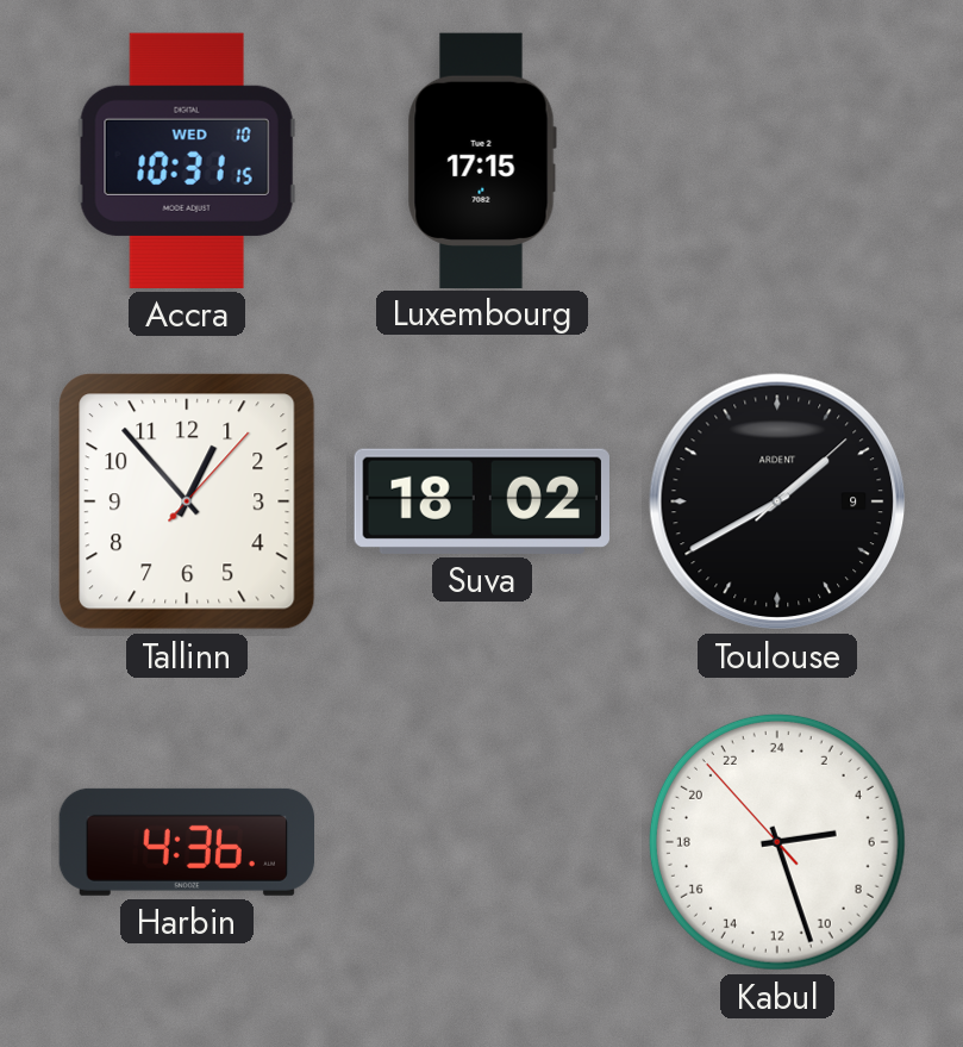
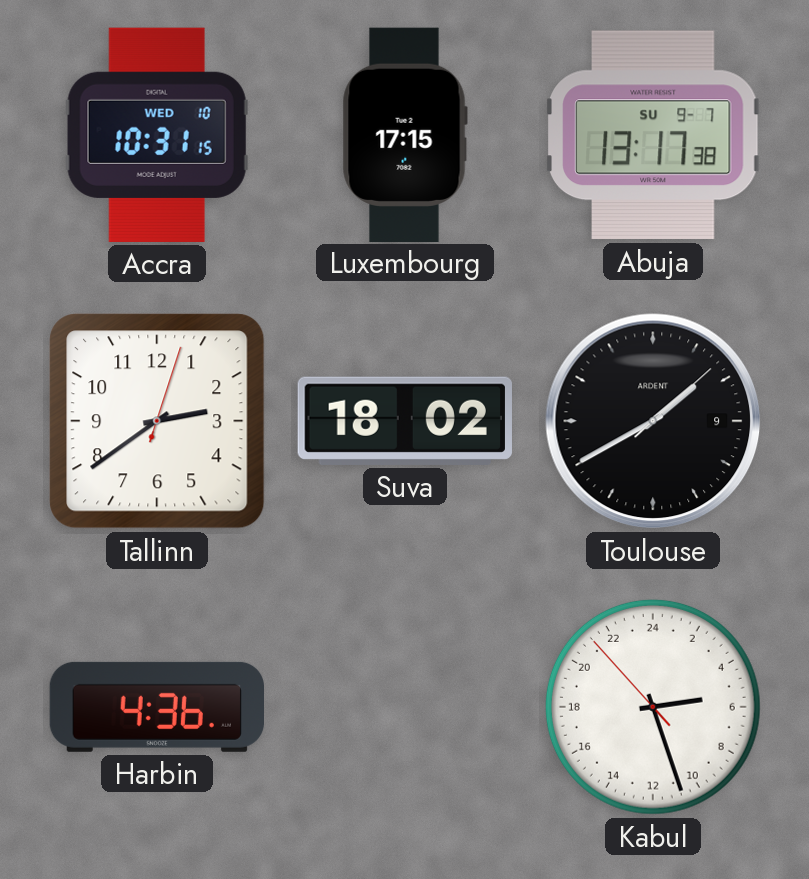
Abuja: none -> 13:17 (654, 135)
Tallinn: 12:53 -> 2:39 (157, 421)
